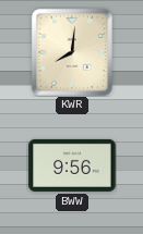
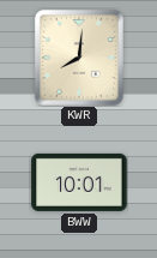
BWW: 9:56 -> 10:01 (79, 182)
